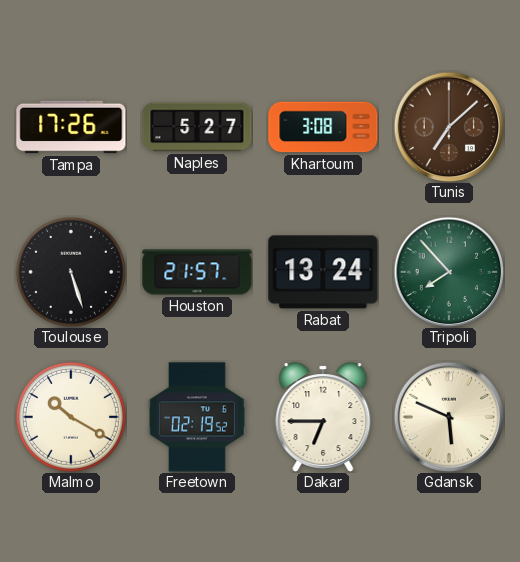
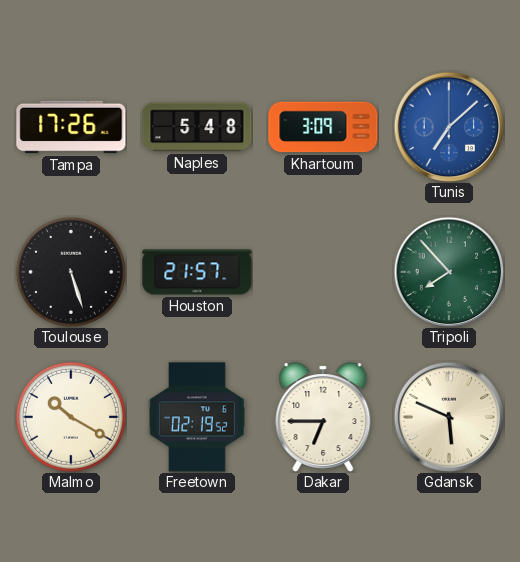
Naples: 5:27 -> 5:48 (197, 127)
Khartoum: 3:08 -> 3:09 (323, 127)
Tunis dial: brown -> blue (449, 127)
Rabat: 13:24 -> none (323, 272)
